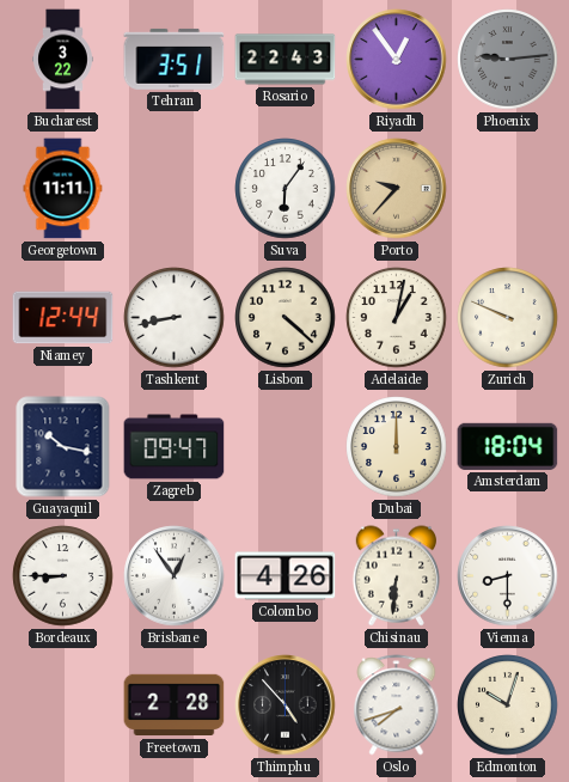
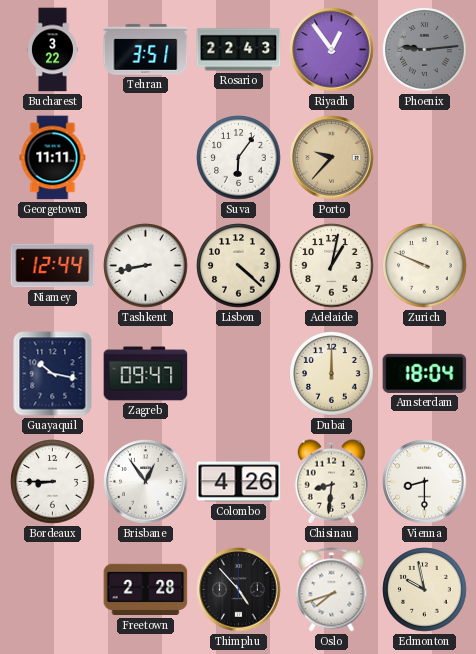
Chisinau: 6:31 -> 8:31 (332, 482)
Edmonton: 10:03 -> 9:58 (425, 590)
